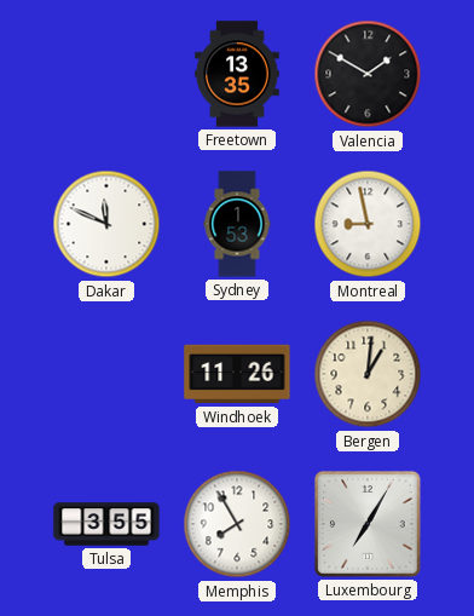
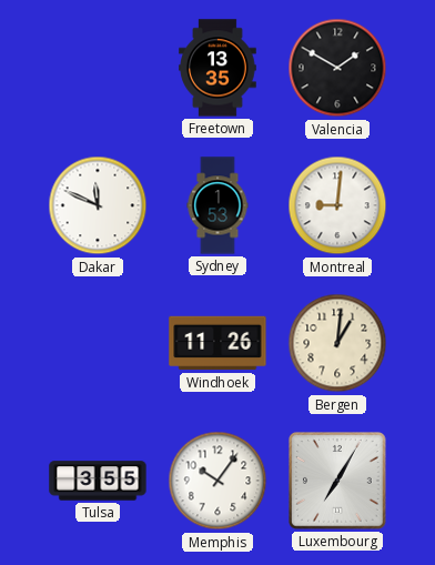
Montreal: 8:58 -> 9:01 (337, 205)
Memphis: 7:55 -> 10:06 (217, 481)
